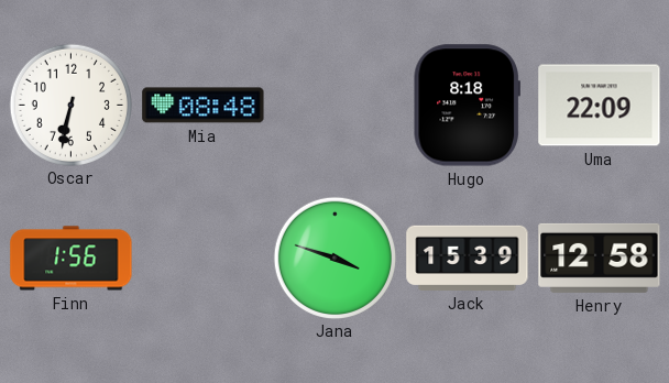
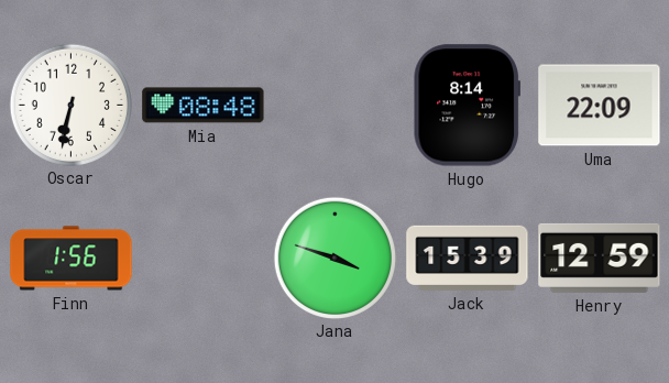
Hugo: 8:18 -> 8:14 (467, 106)
Henry: 12:58 -> 12:59 (600, 258)
